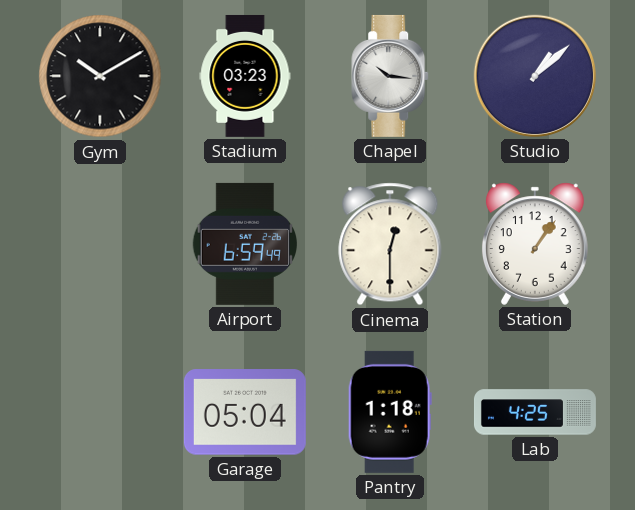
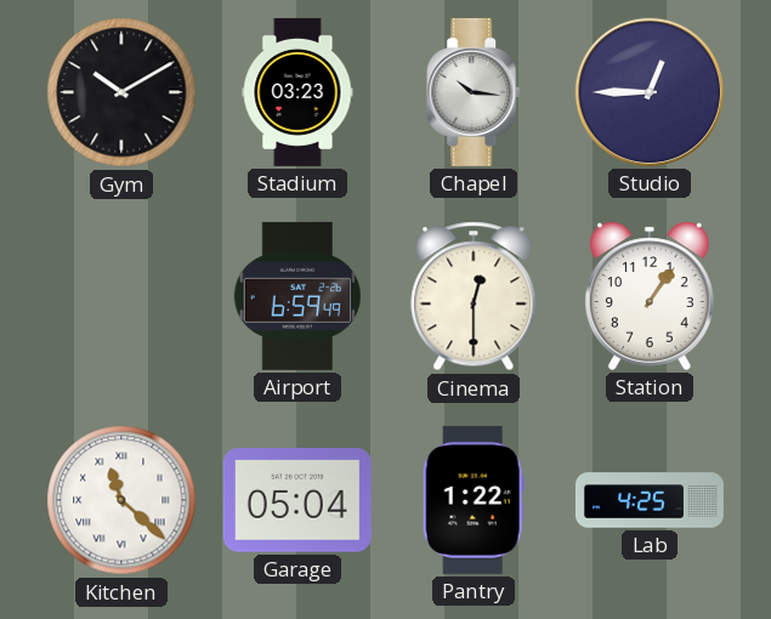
Studio: 1:08 -> 12:45 (650, 92)
Kitchen: none -> 11:22 (121, 500)
Pantry: 1:18 -> 1:22 (474, 500)
